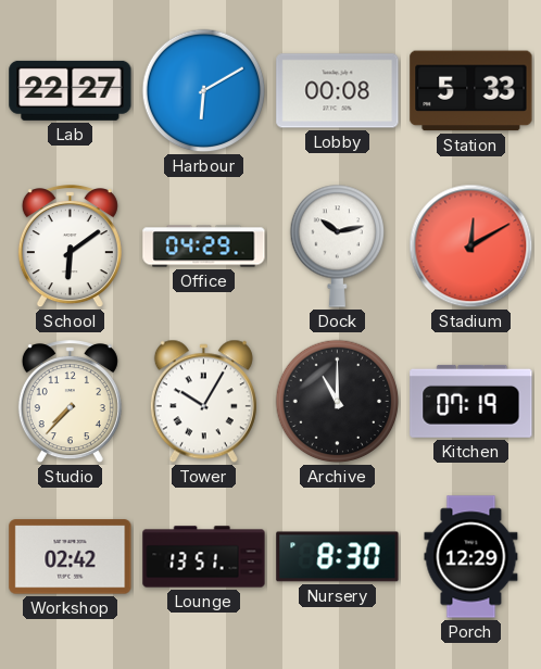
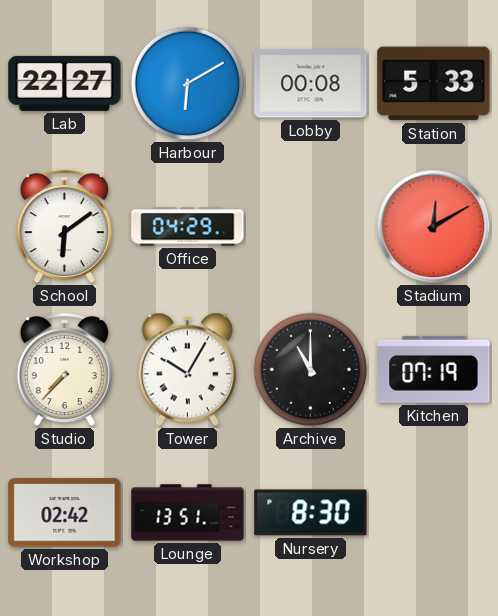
Dock: 10:13 -> none (337, 245)
Porch: 12:29 -> none (471, 557)
